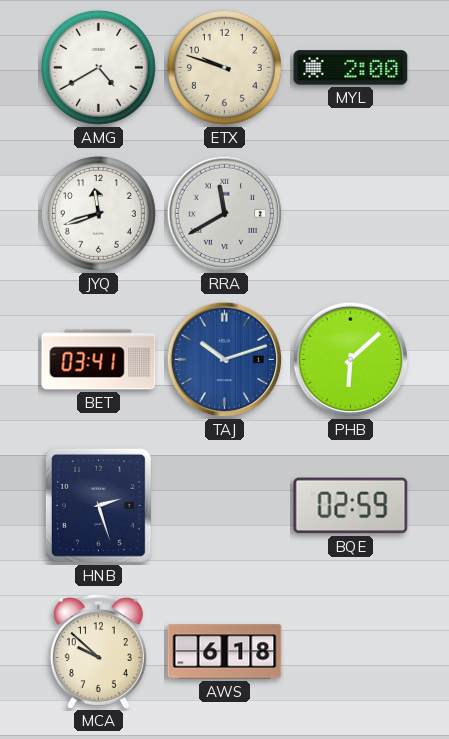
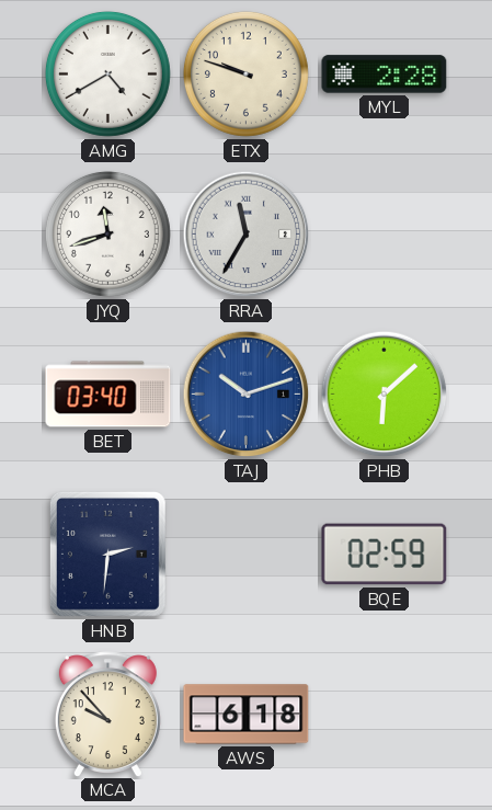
MYL: 2:00 -> 2:28 (385, 75)
RRA: 11:40 -> 11:35 (247, 235)
BET: 03:41 -> 03:40 (108, 395)
HNB: 2:27 -> 2:31 (107, 554)
MCA: 9:52 -> 9:53 (107, 714)
